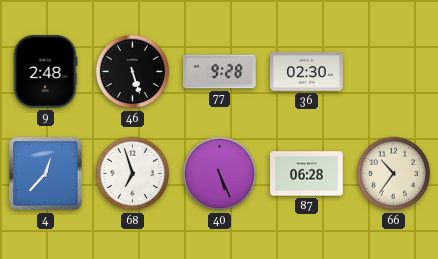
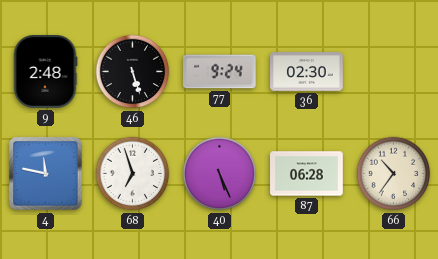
77: 9:28 -> 9:24 (220, 72)
4: 12:37 -> 11:47 (46, 174)
